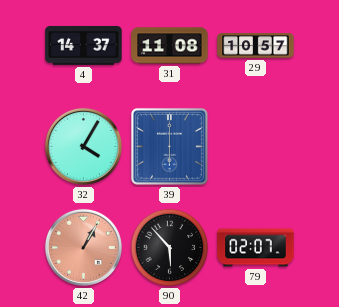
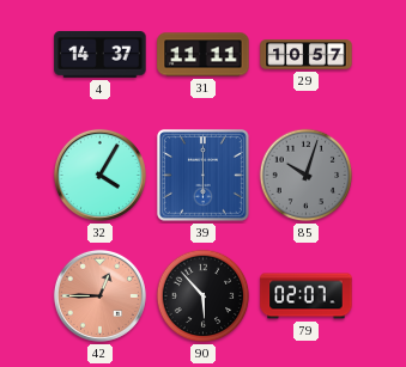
31: 11:08 -> 11:11 (204, 55)
85: none -> 10:03 (307, 176)
42: 1:05 -> 12:45 (99, 295)
